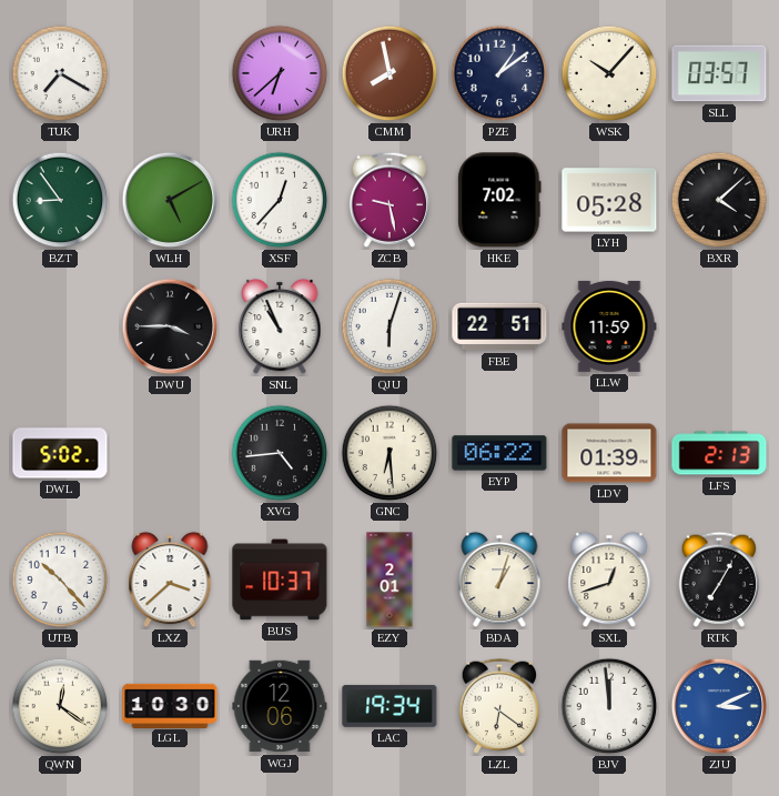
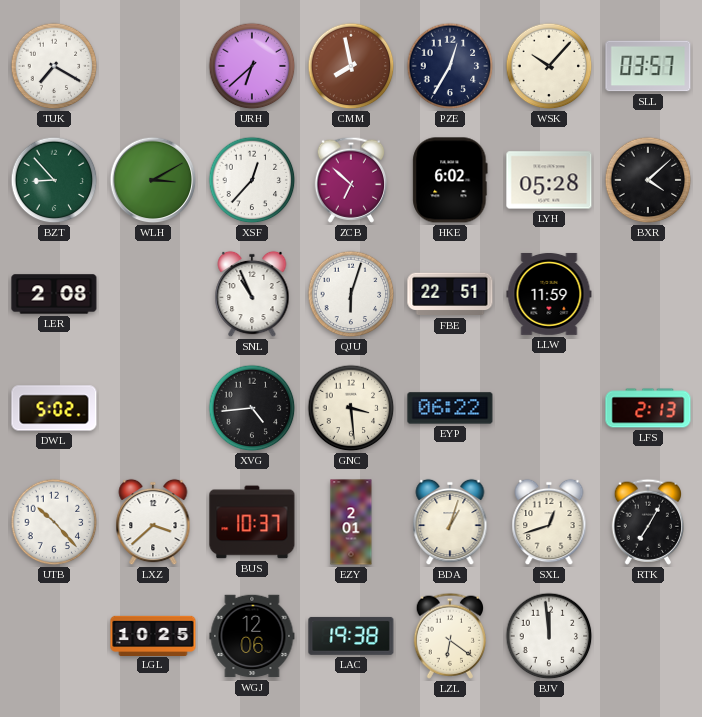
PZE: 1:09 -> 12:35 (450, 66)
BZT: 8:54 -> 8:53 (54, 180)
WLH: 5:10 -> 3:10 (153, 180)
ZCB: 9:28 -> 6:52 (351, 180)
HKE: 7:02 -> 6:02 (450, 180)
LER: none -> 2:08 (54, 294)
DWU: 3:45 -> none (170, 326)
GNC: 6:29 -> 3:29 (351, 408)
LDV: 01:39 -> none (609, 453)
QWN: 12:21 -> none (60, 706)
LGL: 10:30 -> 10:25 (153, 635)
LAC: 19:34 -> 19:38 (351, 636)
ZJU: 3:11 -> none (719, 706)
